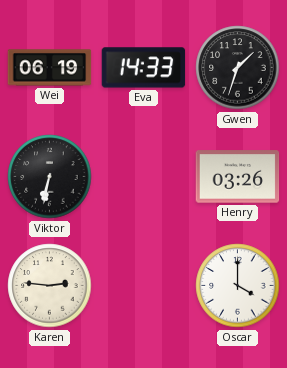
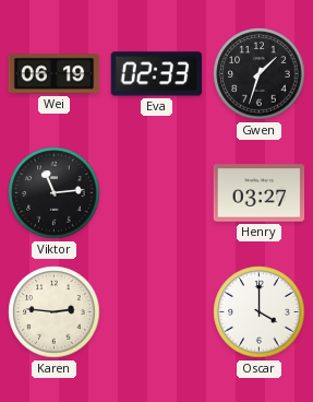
Eva: 14:33 -> 02:33 (157, 74)
Viktor: 6:32 -> 11:14 (55, 193)
Henry: 03:26 -> 03:27 (260, 193)
